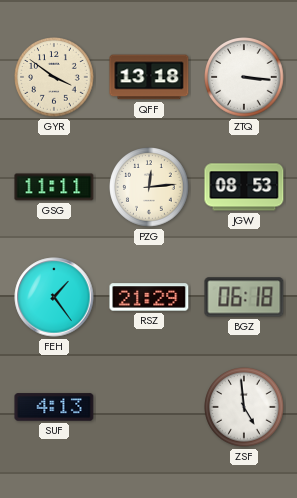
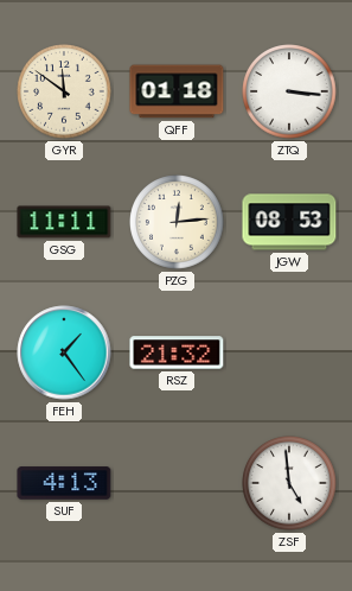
GYR: 3:51 -> 11:51 (64, 91)
QFF: 13:18 -> 01:18 (177, 91)
RSZ: 21:29 -> 21:32 (177, 352)
BGZ: 06:18 -> none (244, 297)
